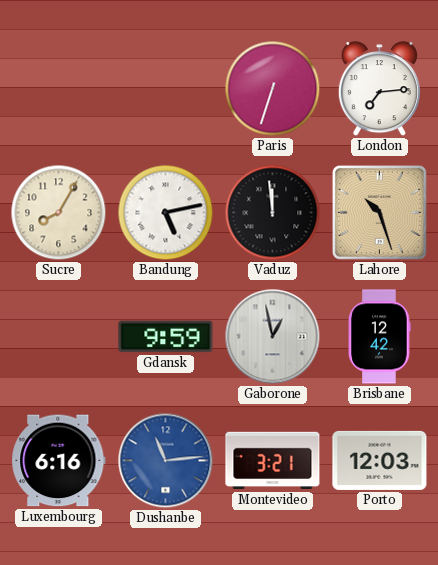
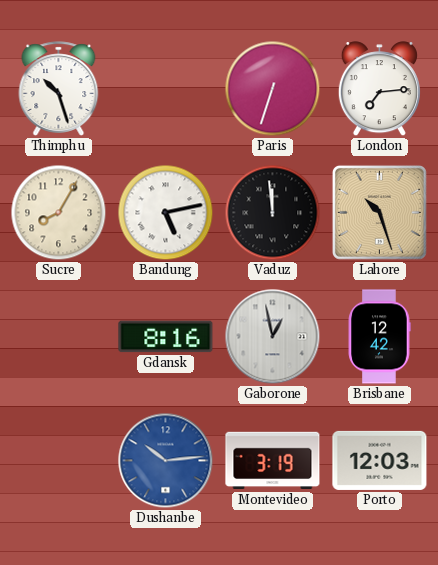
Thimphu: none -> 10:27 (59, 89)
Gdansk: 9:59 -> 8:16 (166, 337)
Luxembourg: 6:16 -> none (59, 461)
Dushanbe: 11:14 -> 10:14 (166, 461)
Montevideo: 3:21 -> 3:19 (273, 461)
